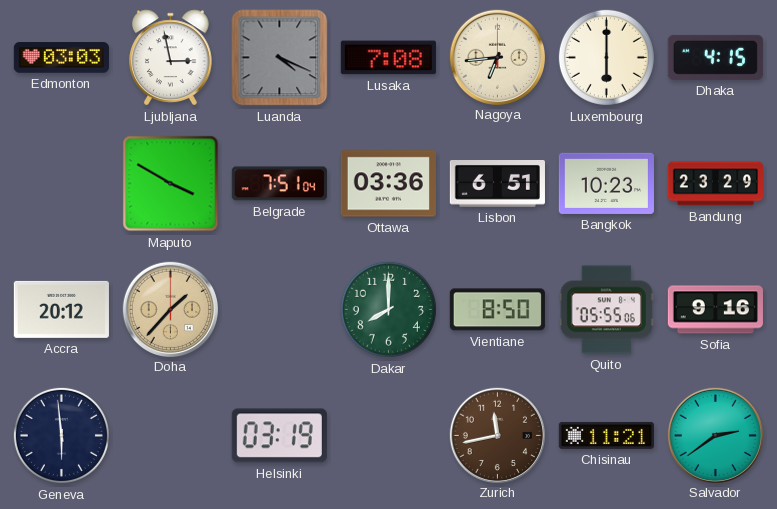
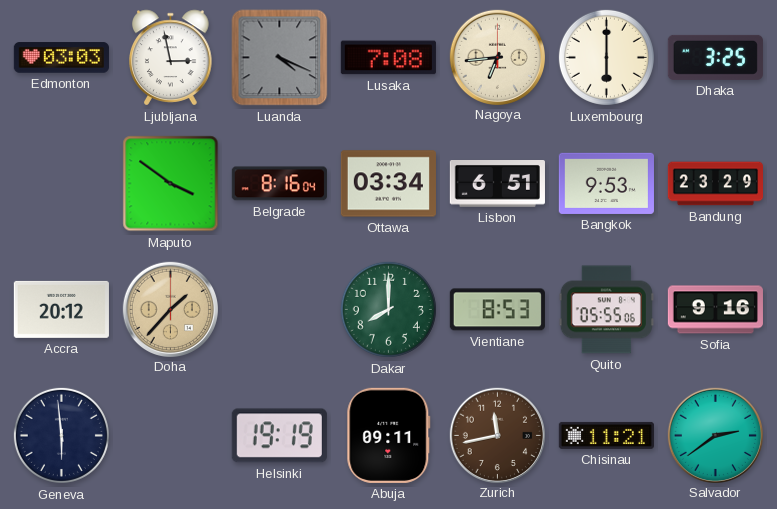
Dhaka: 4:15 -> 3:25 (715, 57)
Maputo: 3:50 -> 3:51 (171, 184)
Belgrade: 7:51 -> 8:16 (279, 184)
Ottawa: 03:36 -> 03:34 (388, 184)
Bangkok: 10:23 -> 9:53 (606, 183)
Vientiane: 8:50 -> 8:53 (497, 310)
Helsinki: 03:19 -> 19:19 (279, 436)
Abuja: none -> 09:11 (389, 435)
